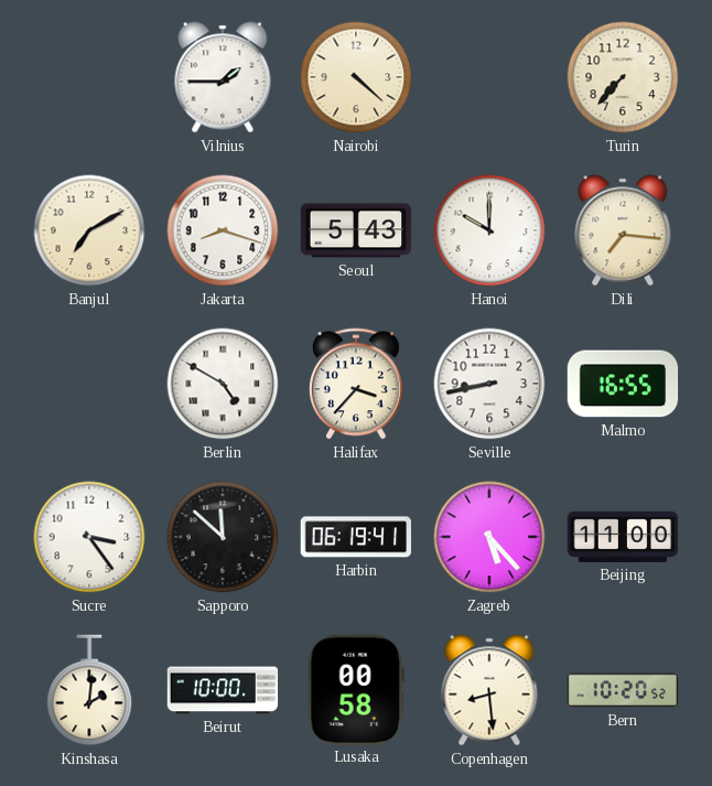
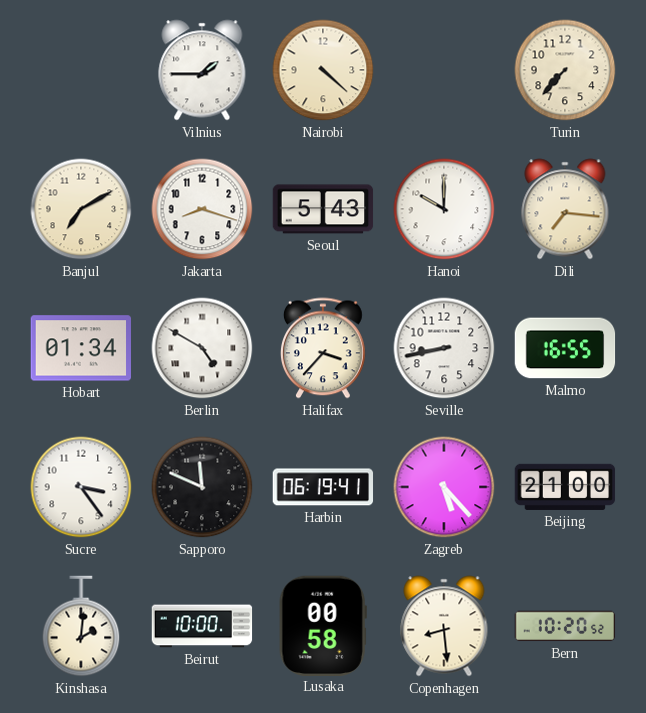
Hobart: none -> 01:34 (81, 348)
Sapporo: 11:52 -> 11:49 (202, 487)
Beijing: 11:00 -> 21:00 (565, 487)
